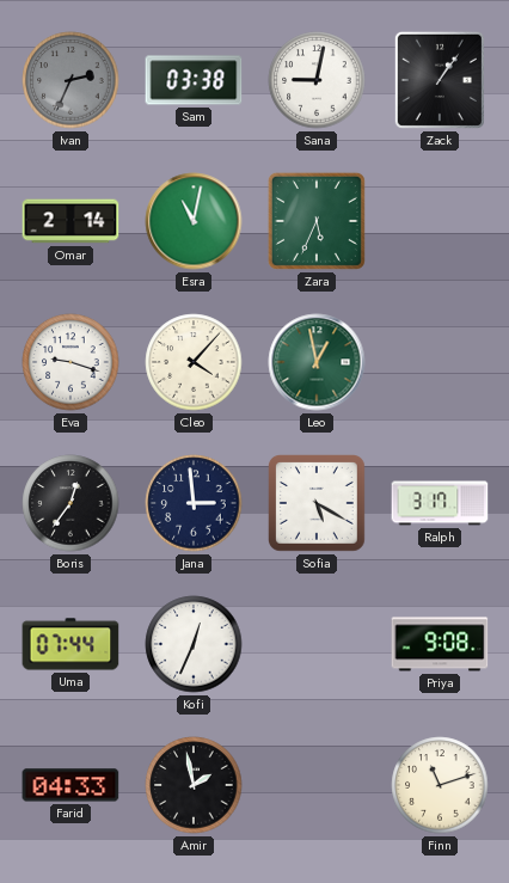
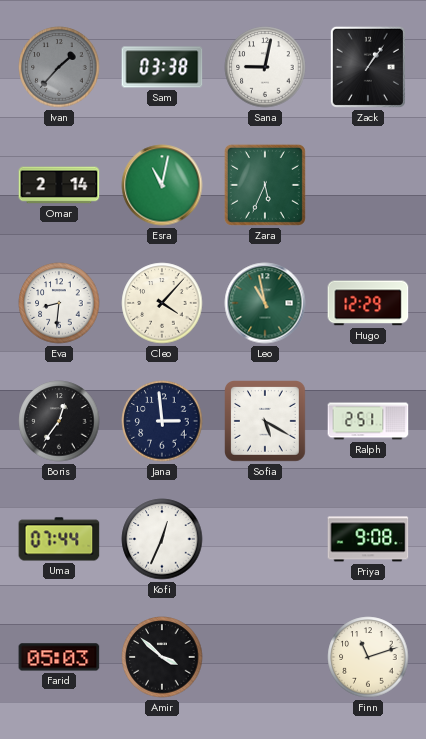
Ivan: 2:34 -> 1:37 (59, 67)
Eva: 9:18 -> 8:31 (59, 303)
Leo: 12:58 -> 10:58 (265, 303)
Hugo: none -> 12:29 (368, 303)
Ralph: 3:17 -> 2:51 (368, 421)
Farid: 04:33 -> 05:03 (59, 657)
Amir: 1:58 -> 3:52 (162, 657)
